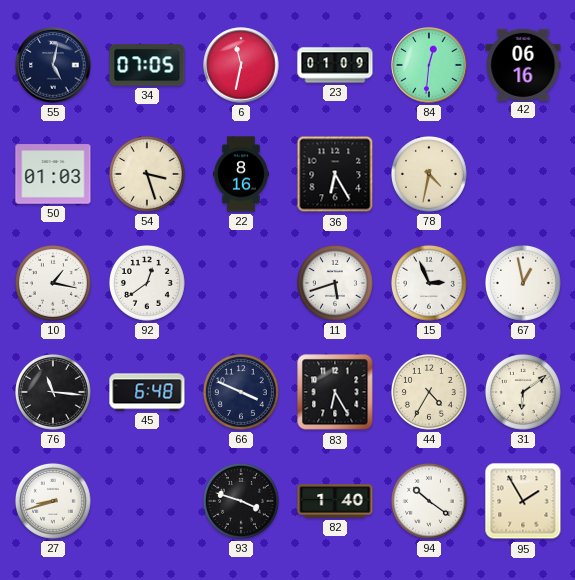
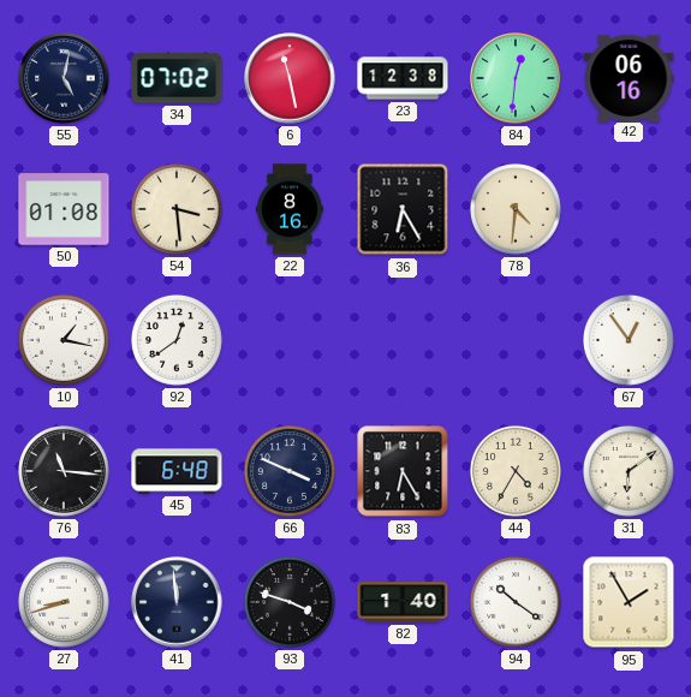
34: 07:05 -> 07:02 (177, 78)
6: 11:32 -> 11:28 (290, 78)
23: 01:09 -> 12:38 (403, 78)
50: 01:03 -> 01:08 (64, 209)
54: 3:27 -> 3:29 (178, 210)
78: 4:32 -> 4:31 (517, 210)
11: 5:42 -> none (336, 284)
15: 2:56 -> none (430, 284)
67: 12:58 -> 12:54 (630, 341)
41: none -> 11:59 (177, 602)
